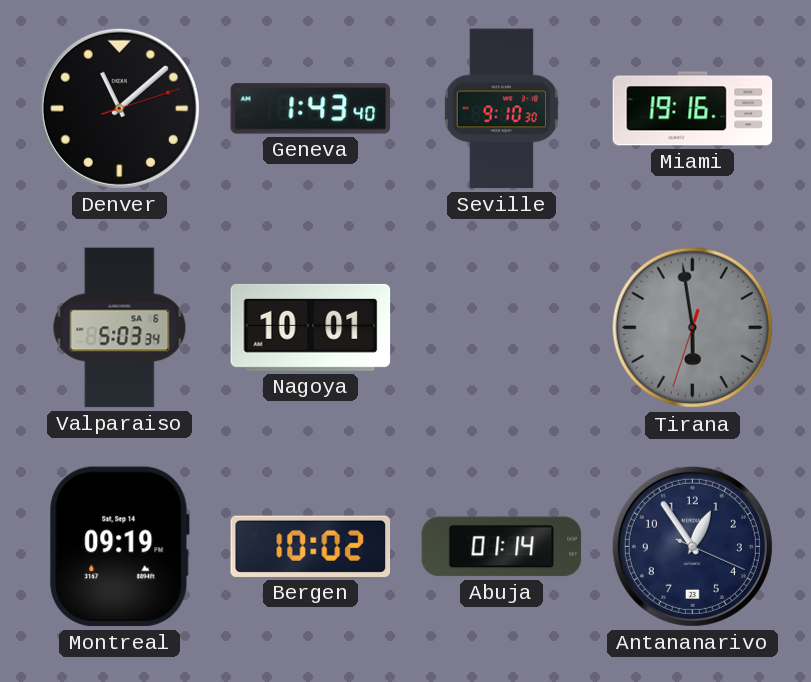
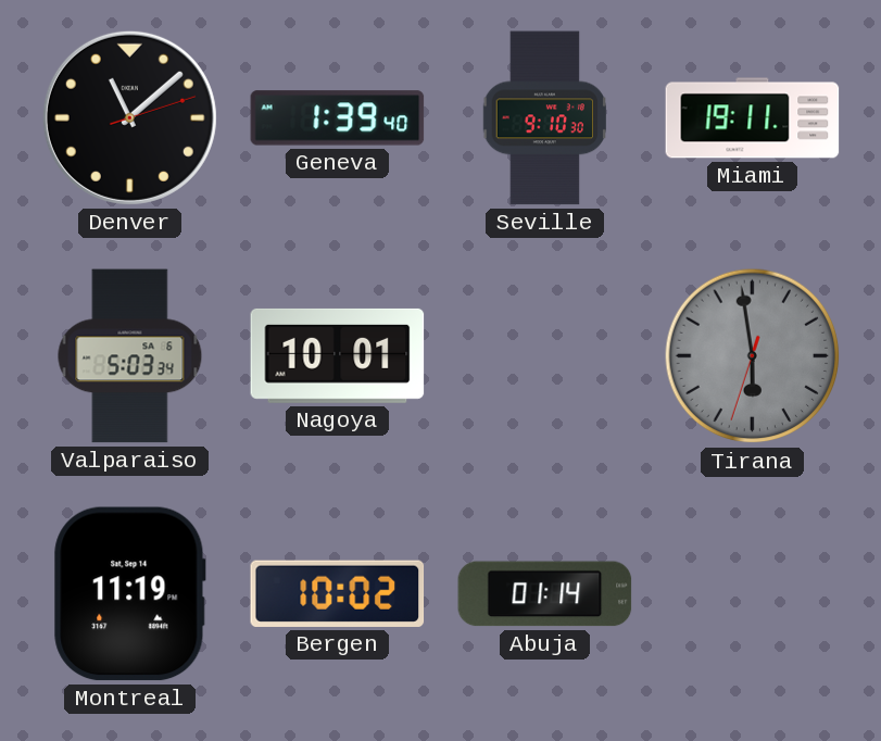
Geneva: 1:43 -> 1:39 (338, 118)
Miami: 19:16 -> 19:11 (753, 118)
Montreal: 09:19 -> 11:19 (129, 594)
Antananarivo: 12:54 -> none (692, 546)
